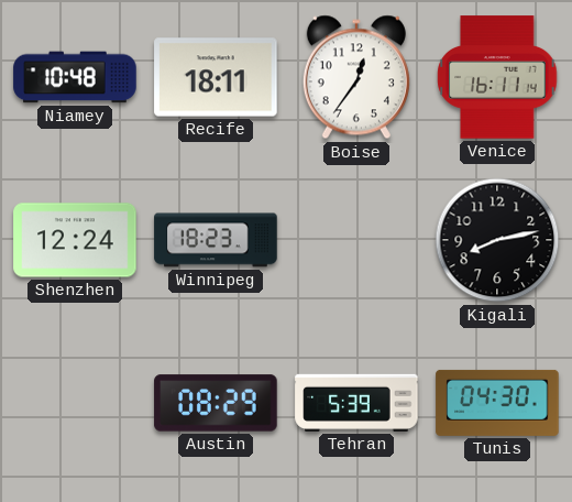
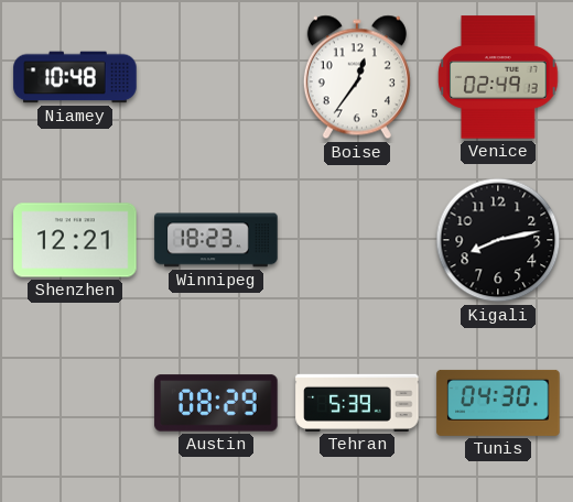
Recife: 18:11 -> none (216, 77)
Venice: 16:11 -> 02:49 (498, 77)
Shenzhen: 12:24 -> 12:21 (75, 240)
